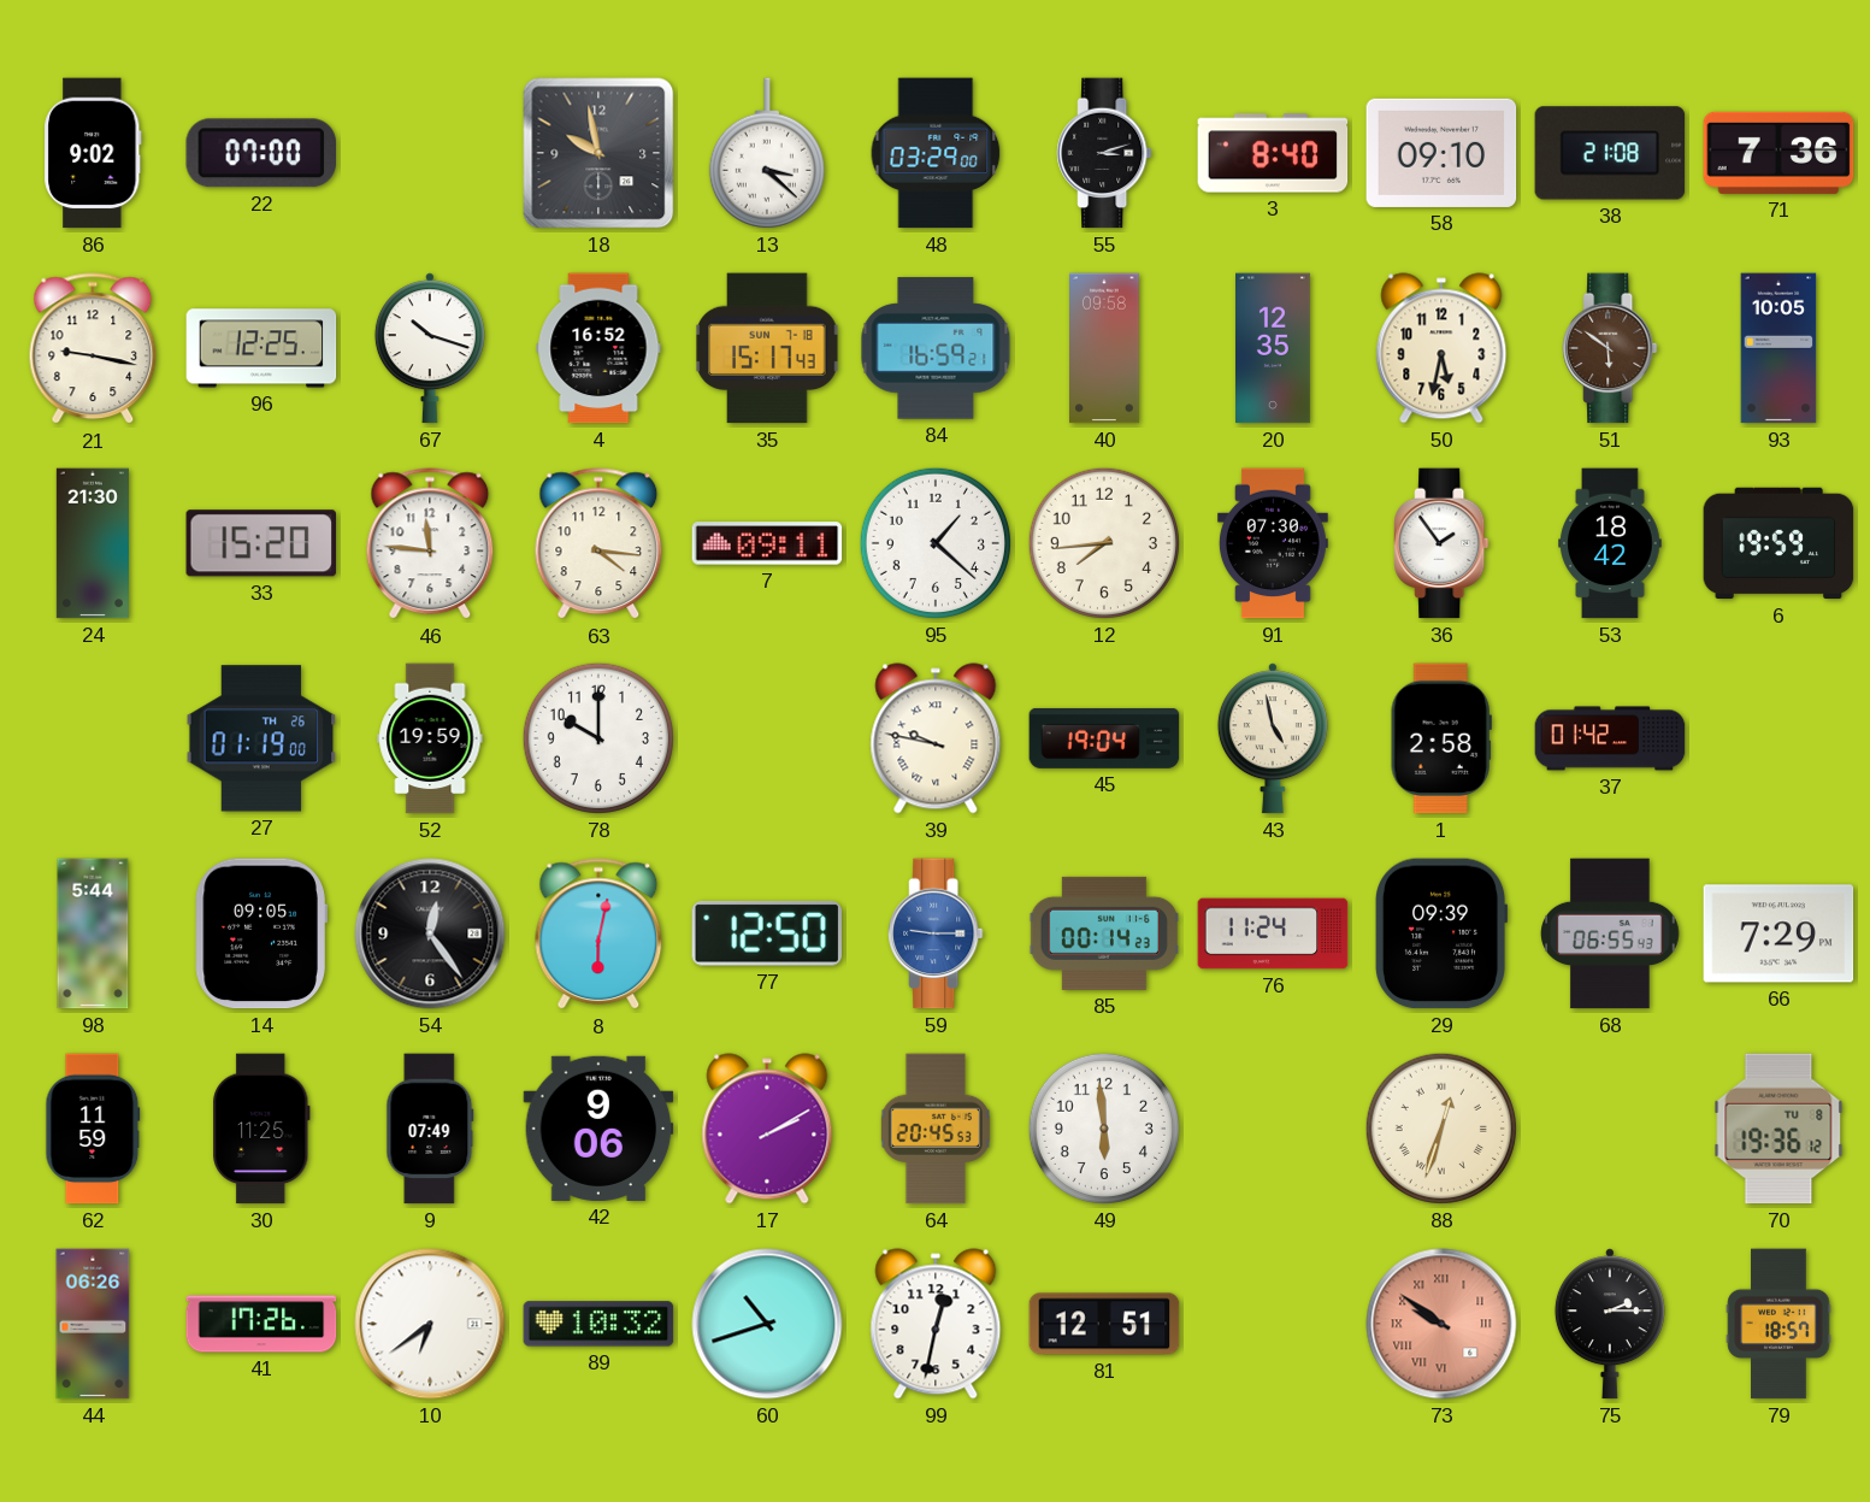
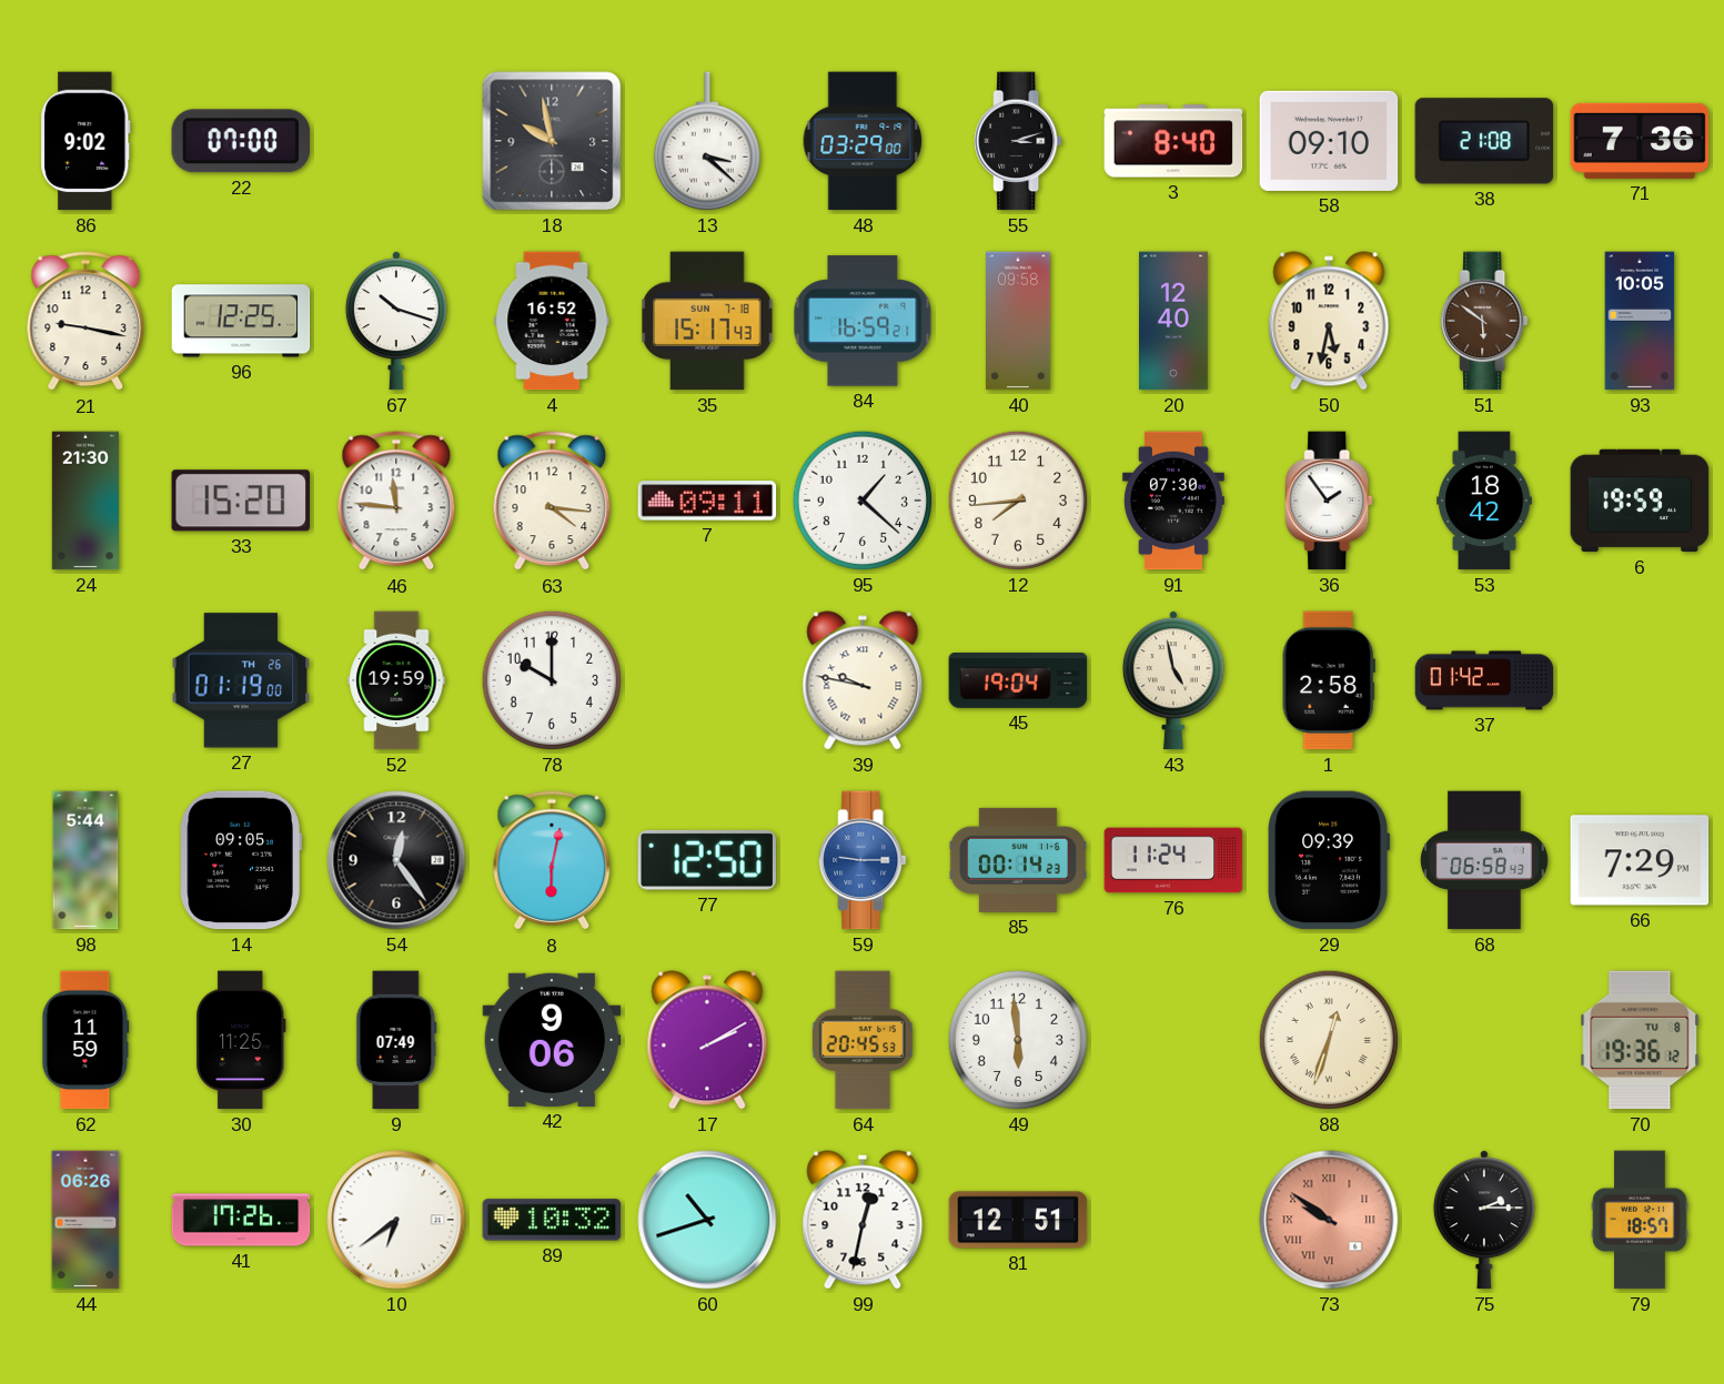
20: 12:35 -> 12:40 (1174, 321)
68: 06:55 -> 06:58 (1484, 860)
